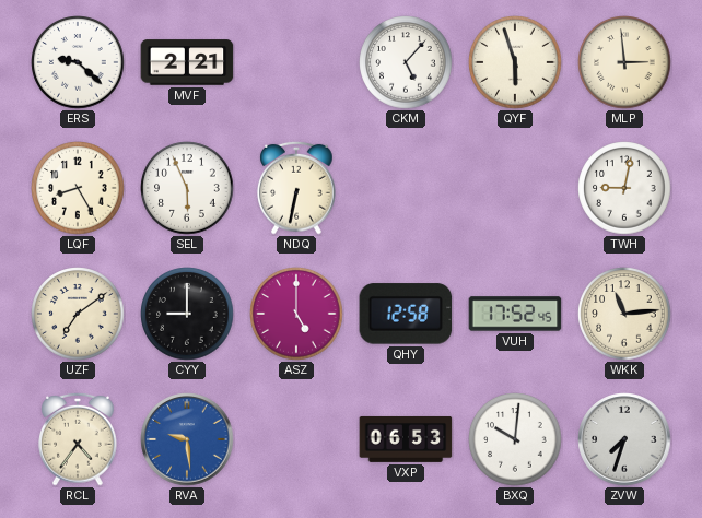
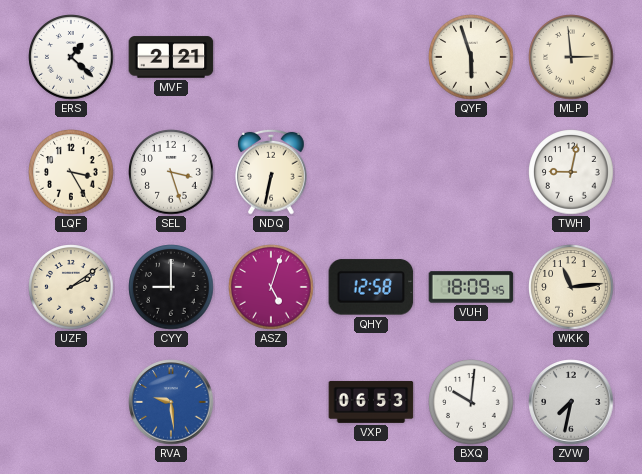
ERS: 9:22 -> 1:22 (71, 57)
CKM: 5:07 -> none (406, 62)
LQF: 8:25 -> 3:25 (71, 172)
SEL: 5:56 -> 3:27 (171, 172)
UZF: 7:09 -> 2:09 (71, 287)
ASZ: 5:00 -> 5:03 (271, 287)
VUH: 17:52 -> 18:09 (471, 287)
RCL: 4:36 -> none (78, 439)
ZVW: 7:33 -> 7:32 (571, 402)
